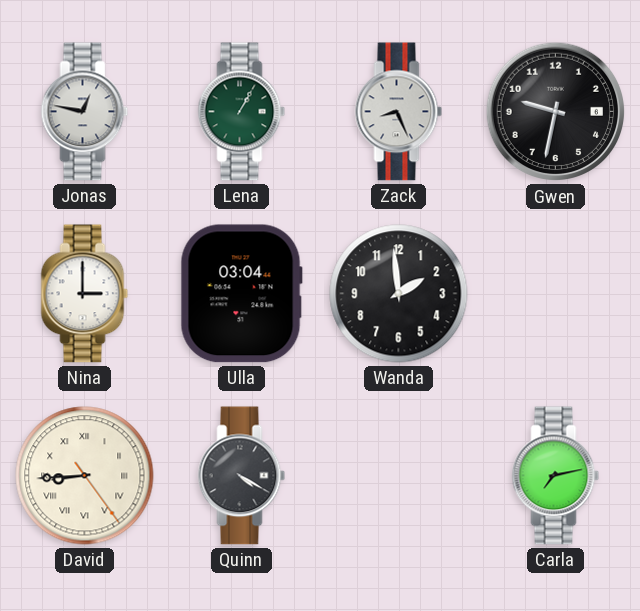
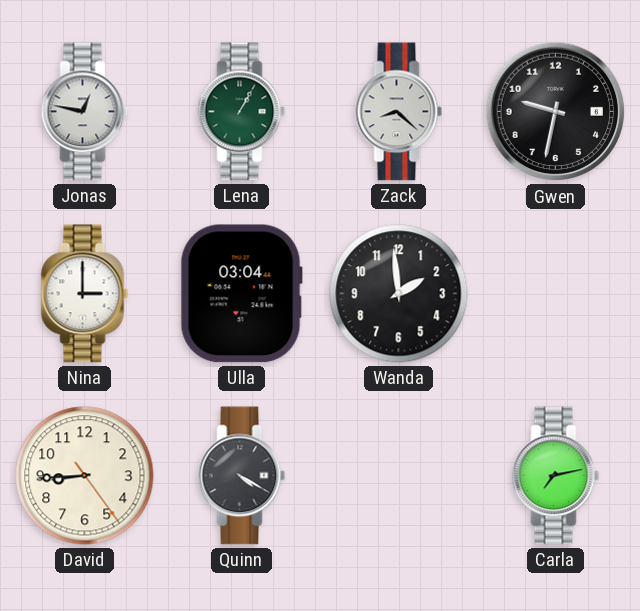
Zack: 8:26 -> 8:22 (399, 112)
David numerals: Roman -> Arabic (85, 476)
